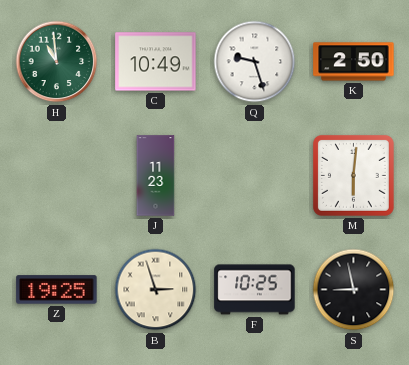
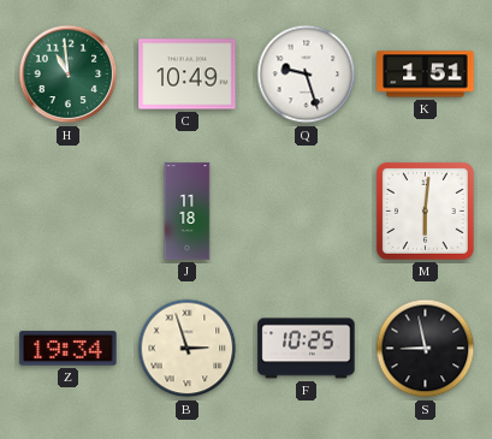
K: 2:50 -> 1:51 (426, 75)
J: 11:23 -> 11:18 (188, 212)
Z: 19:25 -> 19:34 (69, 349)
